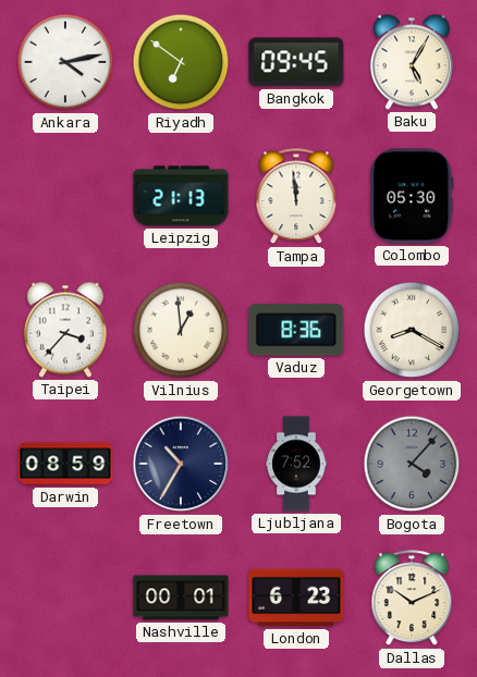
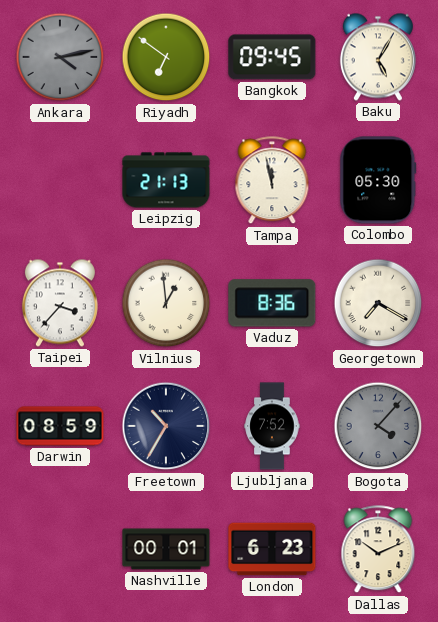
Ankara dial: white -> grey (60, 57)
Tampa: 11:59 -> 11:58 (272, 181)
Georgetown: 8:20 -> 7:20 (378, 303)
